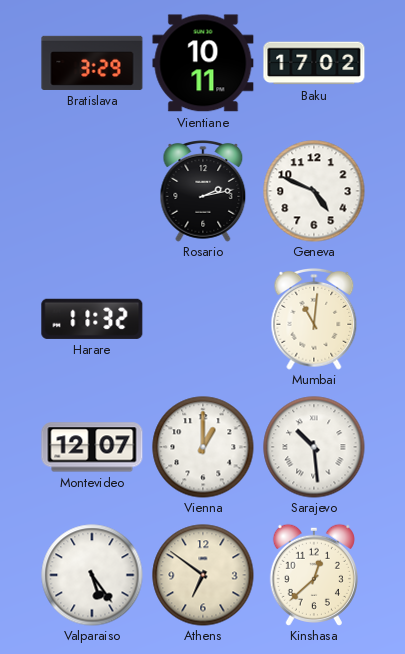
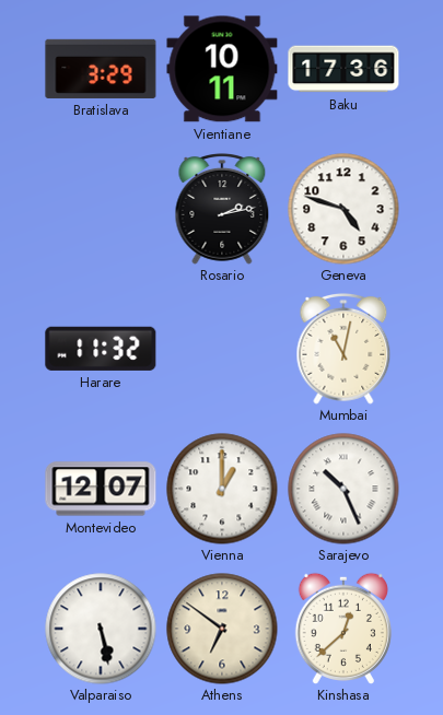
Baku: 17:02 -> 17:36 (343, 69)
Geneva: 4:49 -> 4:48 (343, 209)
Mumbai: 11:01 -> 11:02 (343, 350)
Sarajevo: 10:29 -> 10:26 (343, 489)
Valparaiso: 5:24 -> 5:28 (101, 629)
